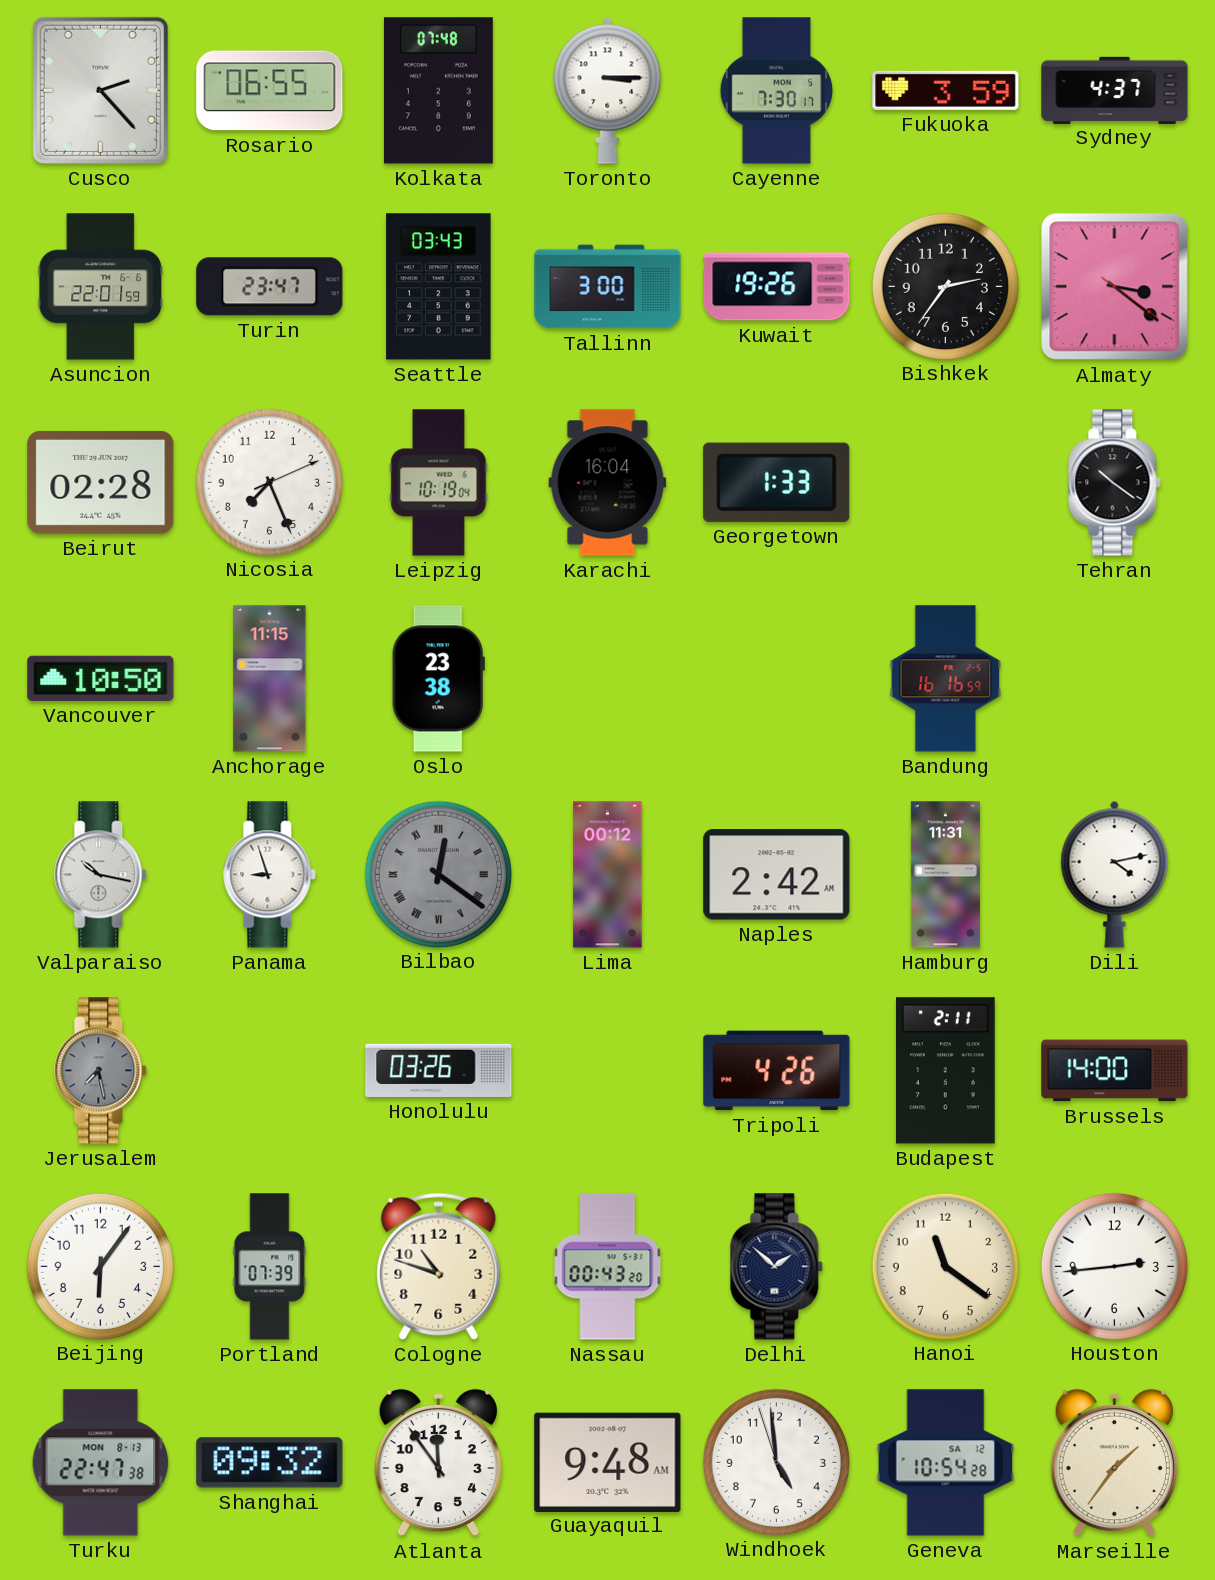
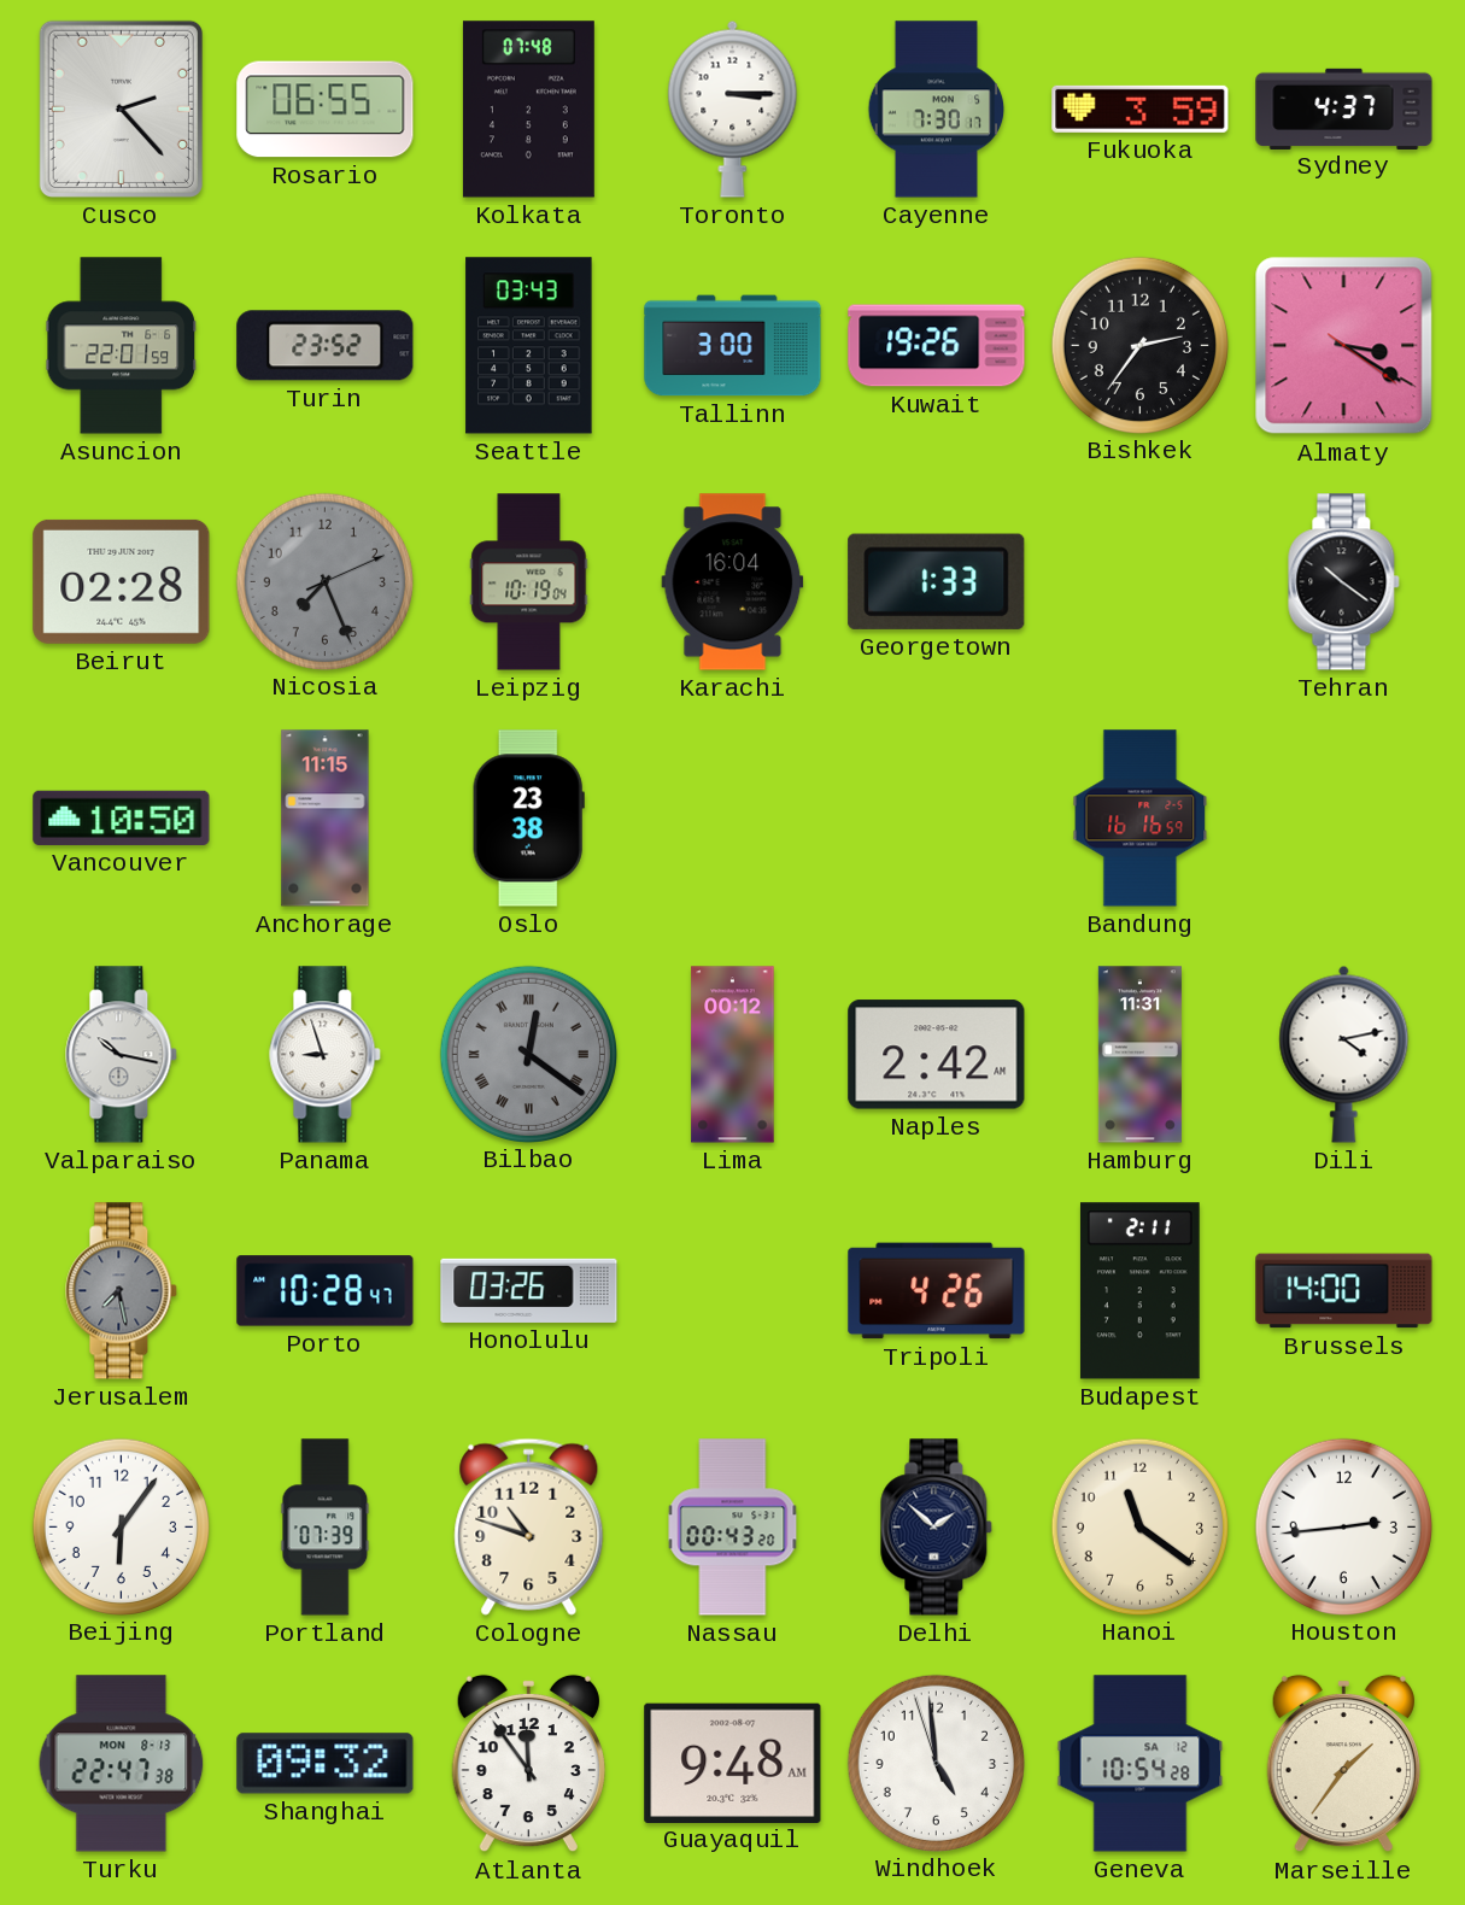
Turin: 23:47 -> 23:52 (326, 346)
Almaty: 3:21 -> 3:20 (1344, 346)
Nicosia dial: white -> grey (324, 581)
Porto: none -> 10:28 (326, 1291)
